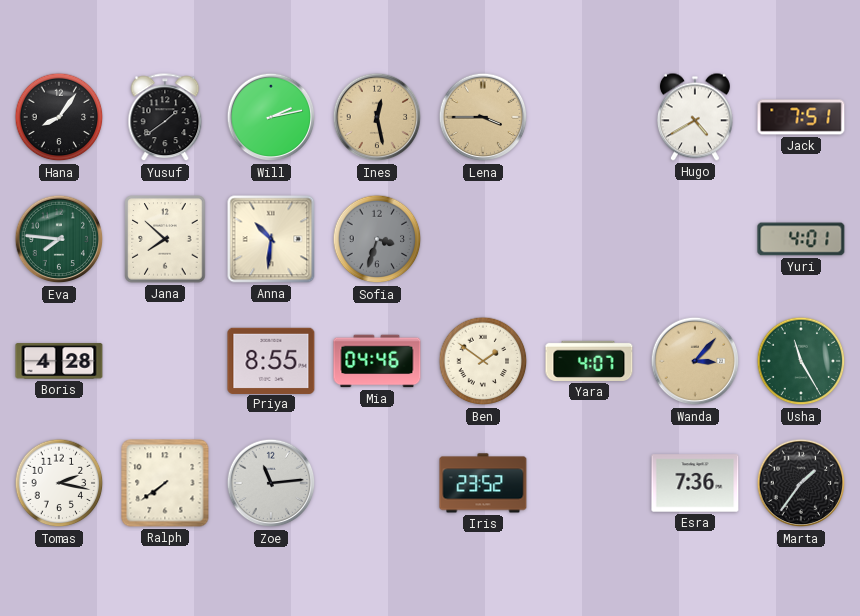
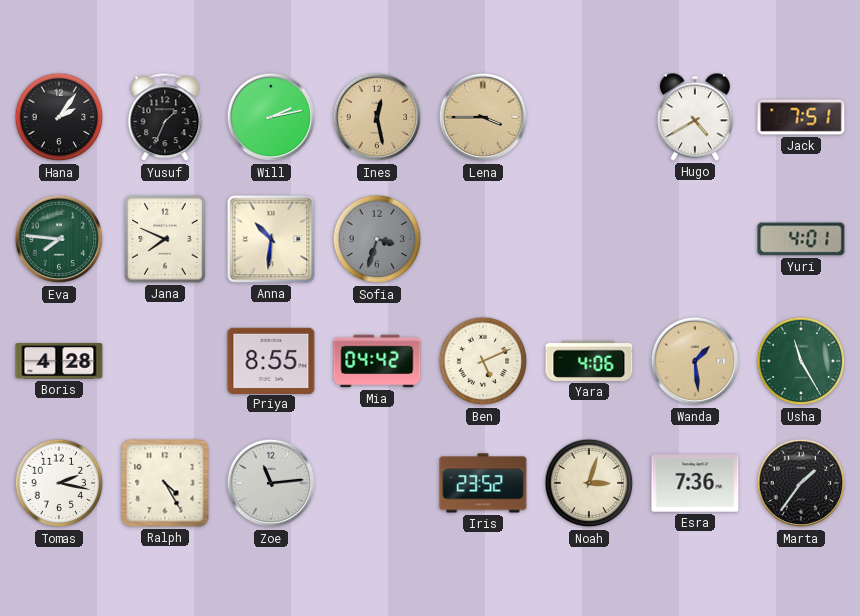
Hana: 8:06 -> 2:06 (59, 117)
Yusuf: 1:39 -> 1:34 (165, 118)
Jana: 7:52 -> 7:49 (165, 239)
Mia: 04:46 -> 04:42 (377, 361)
Ben: 1:51 -> 5:11 (483, 361)
Yara: 4:07 -> 4:06 (589, 361)
Wanda: 3:07 -> 1:29 (695, 361)
Ralph: 7:39 -> 4:25 (165, 483)
Noah: none -> 3:03 (589, 483)
